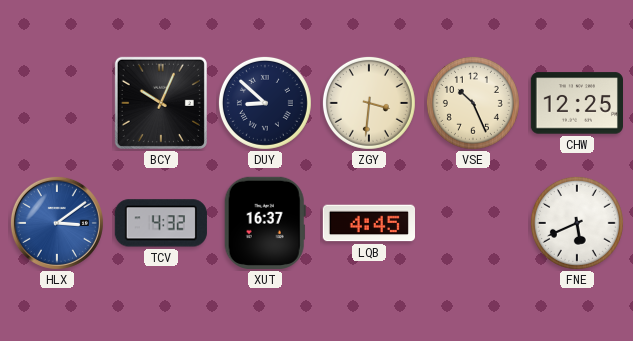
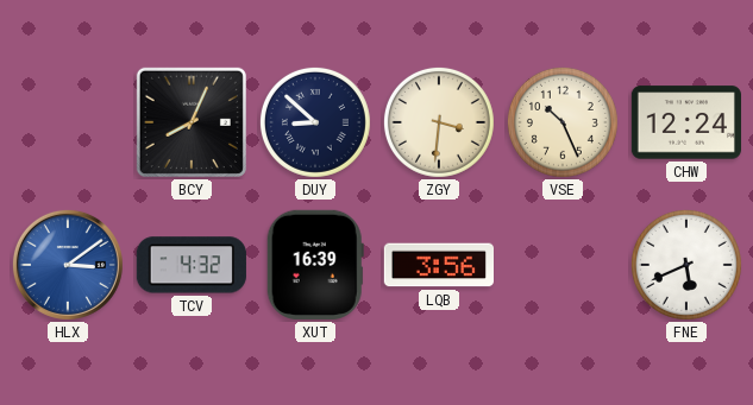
BCY: 10:04 -> 8:04 (192, 122)
CHW: 12:25 -> 12:24 (685, 122)
XUT: 16:37 -> 16:39 (315, 265)
LQB: 4:45 -> 3:56 (438, 265)
